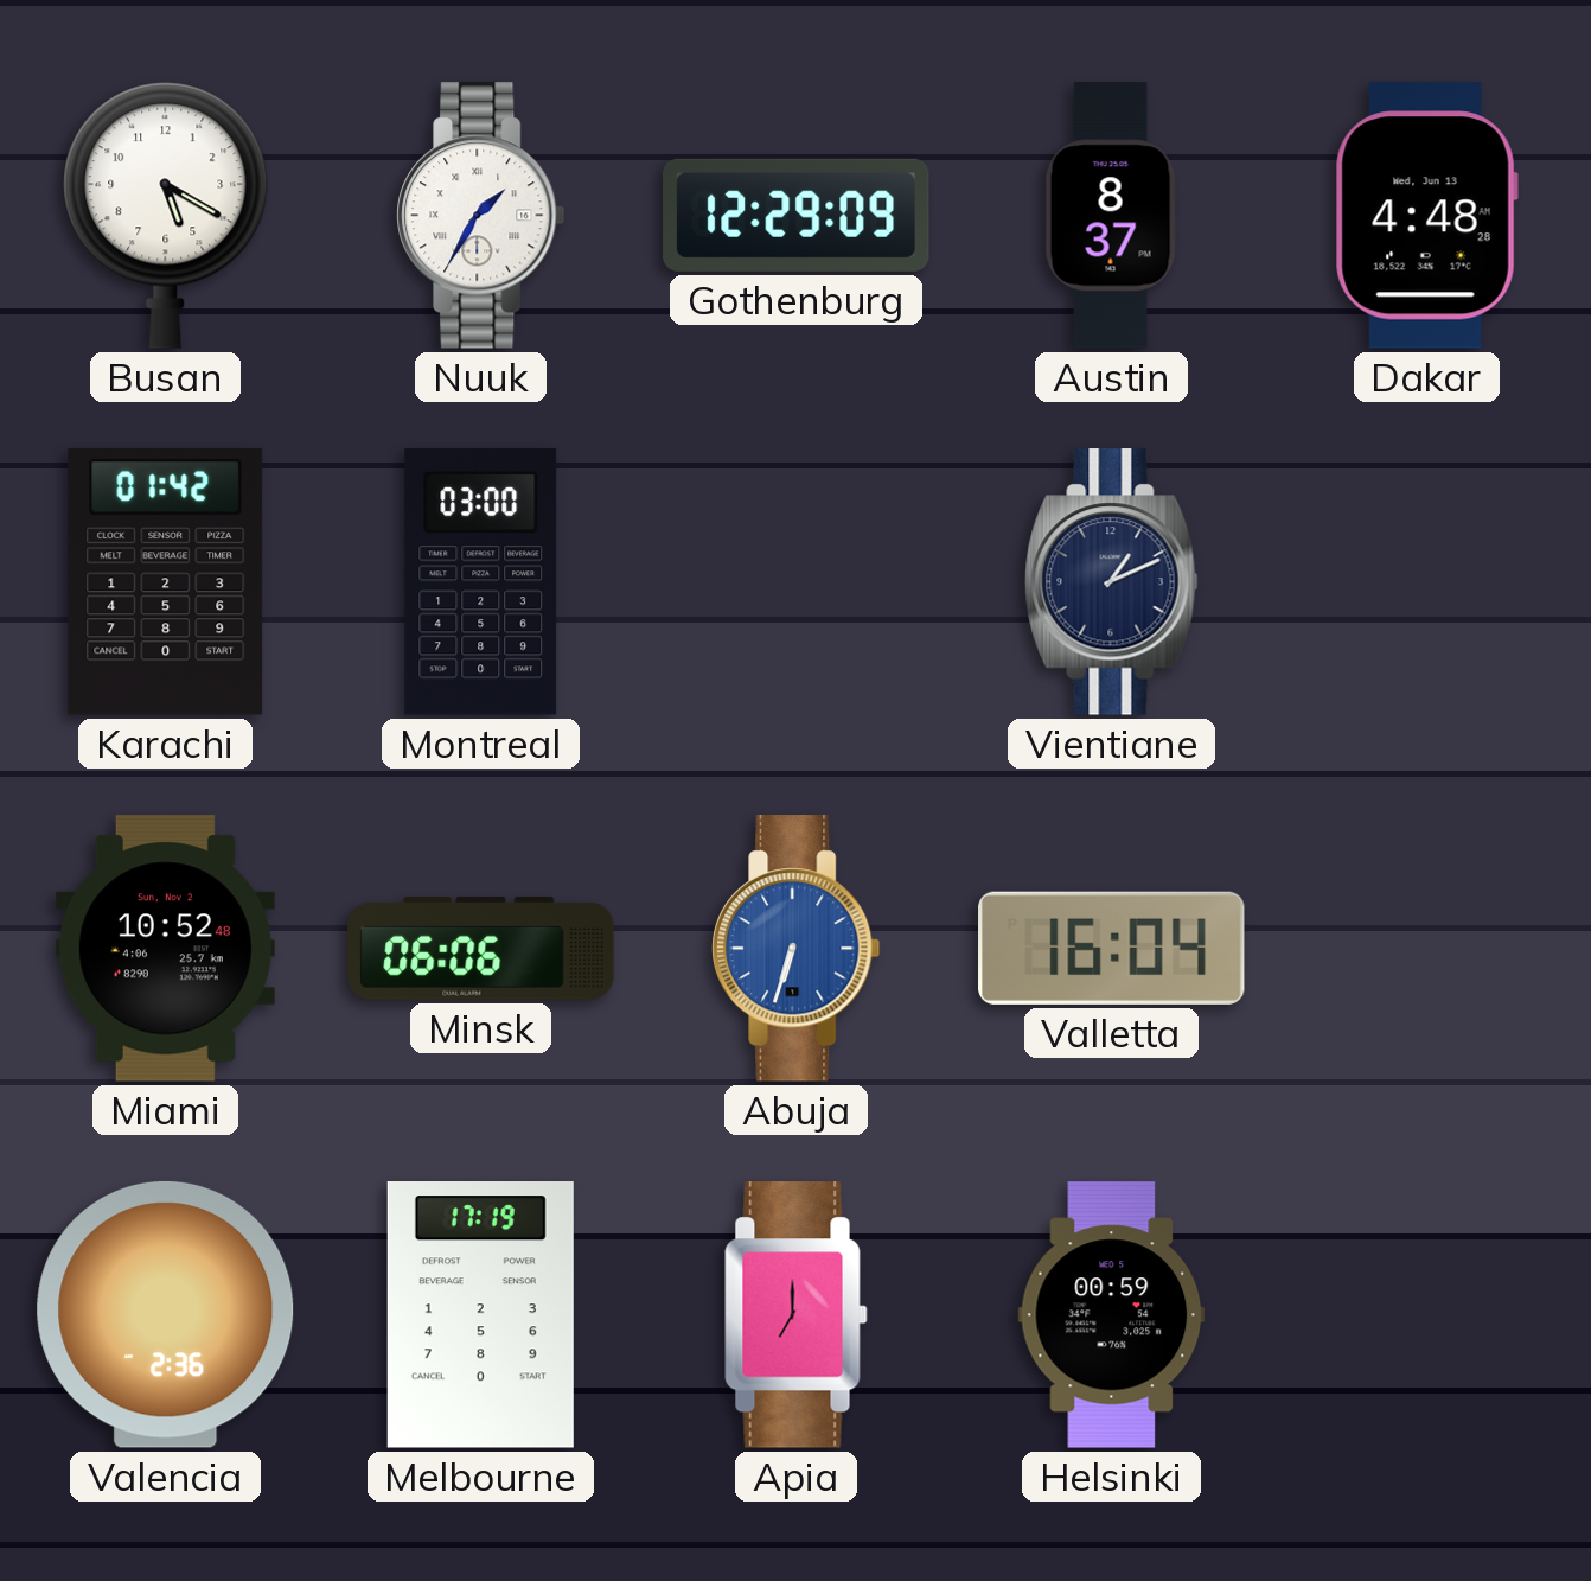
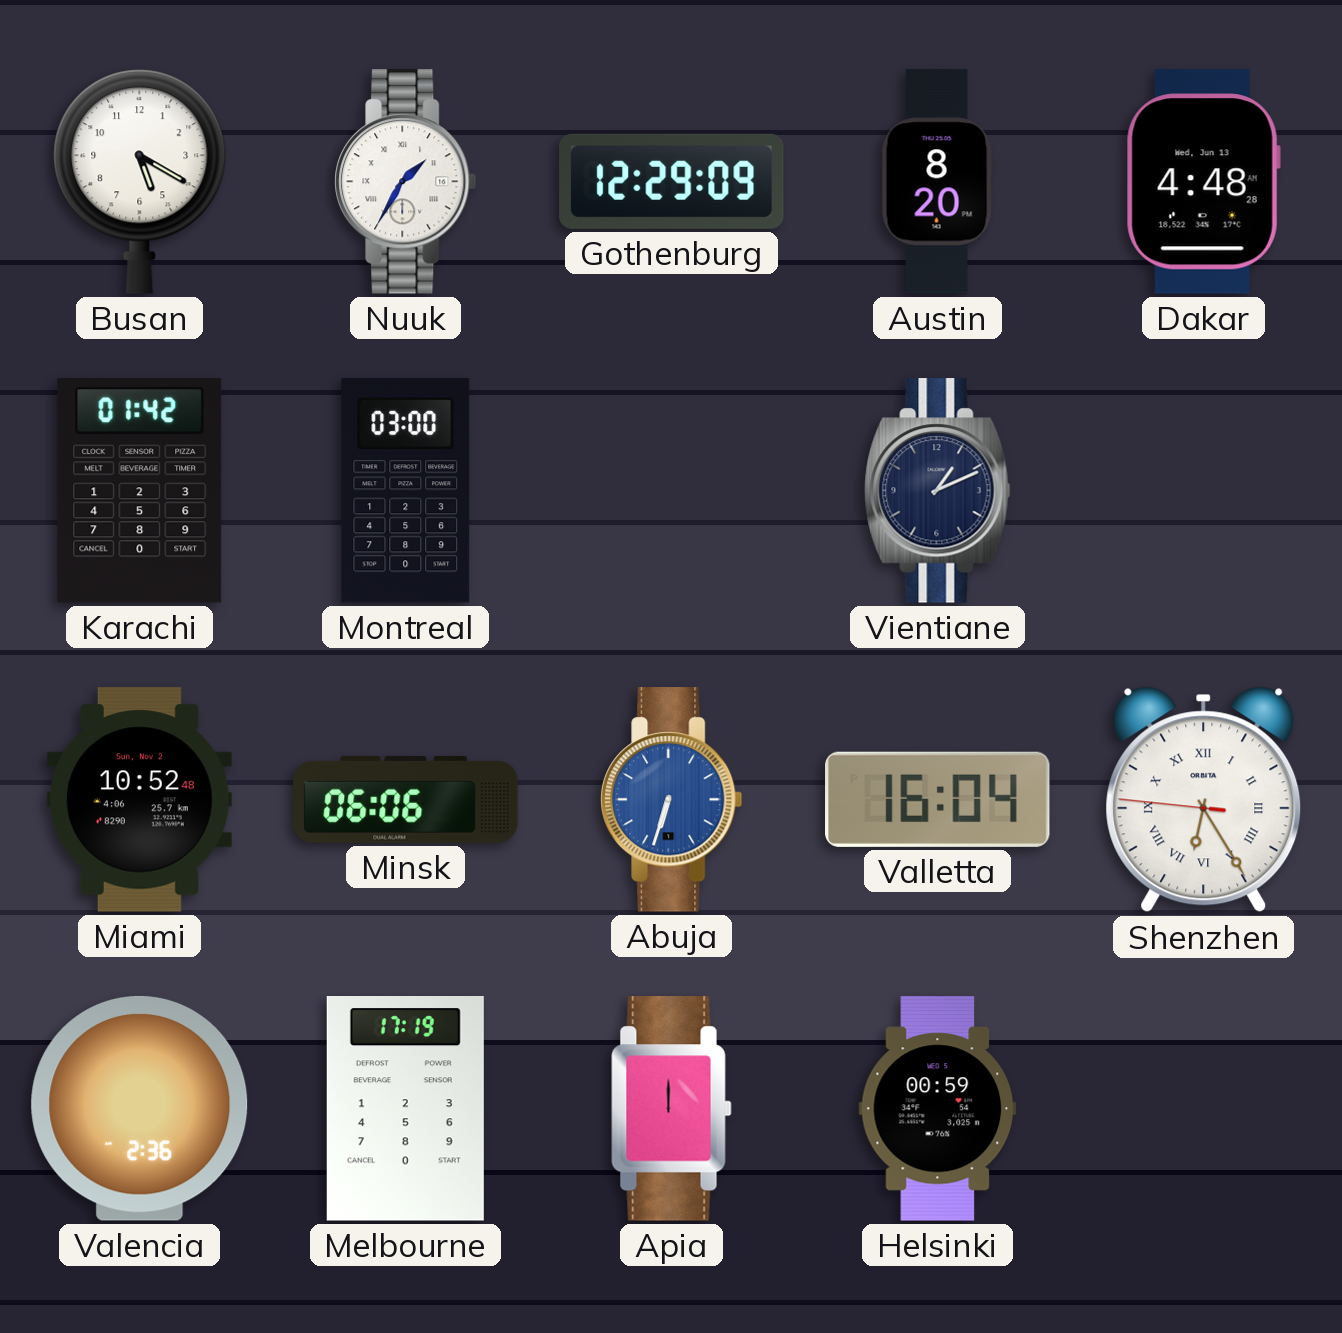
Austin: 8:37 -> 8:20 (937, 182)
Shenzhen: none -> 6:24 (1204, 800)
Apia: 7:00 -> 12:00 (672, 1109)
